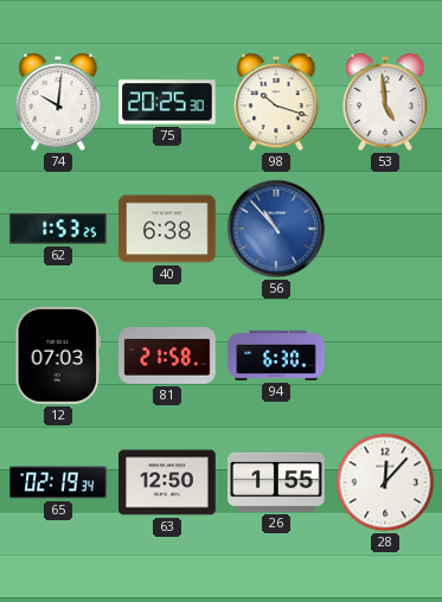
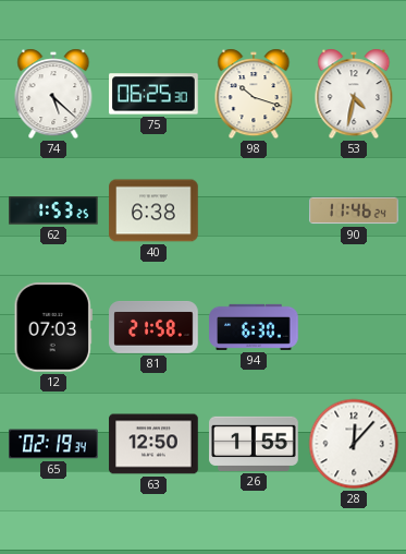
74: 10:01 -> 5:22 (53, 94)
75: 20:25 -> 06:25 (153, 94)
53: 4:59 -> 4:32 (354, 94)
56: 10:53 -> none (276, 229)
90: none -> 11:46 (354, 210)
